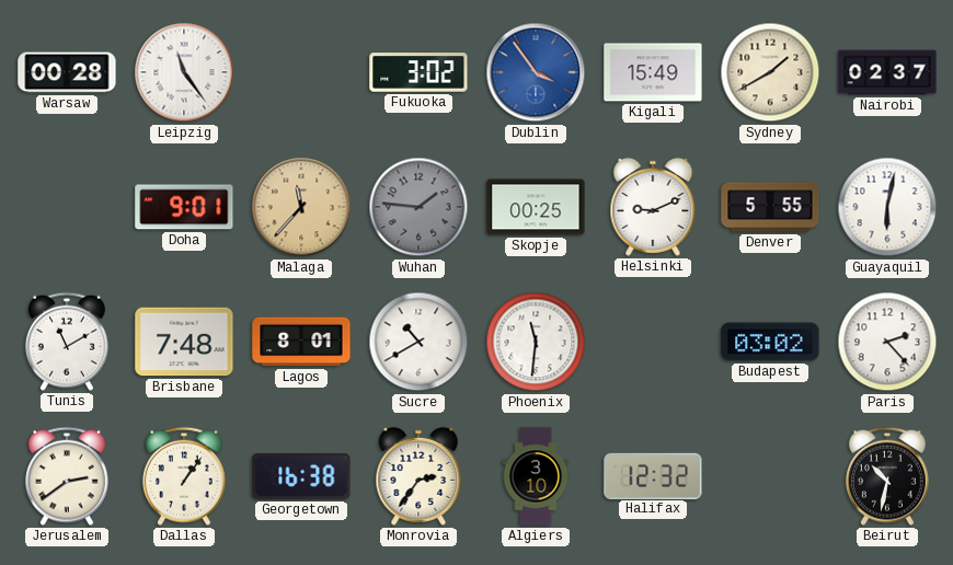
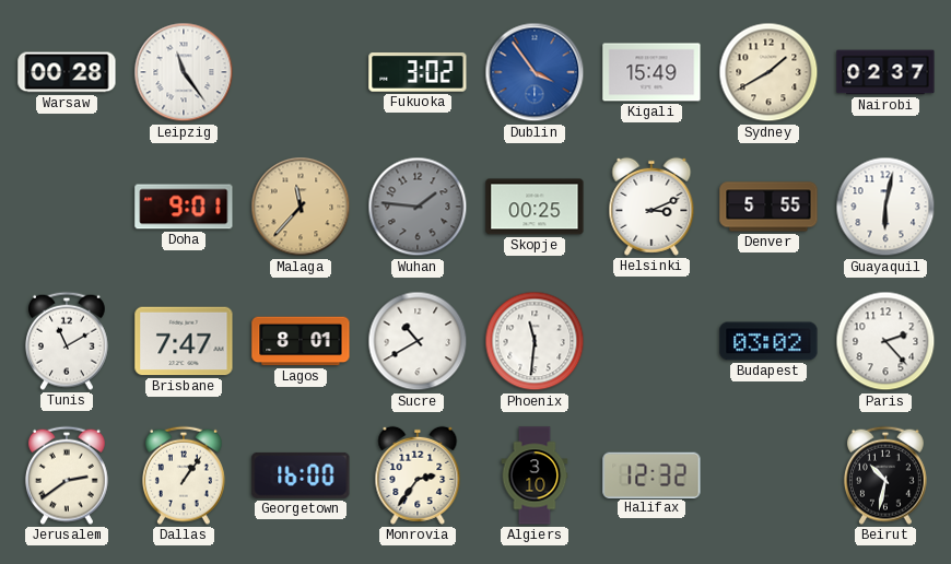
Helsinki: 9:11 -> 3:11 (651, 207)
Brisbane: 7:48 -> 7:47 (184, 341)
Georgetown: 16:38 -> 16:00 (301, 475)
